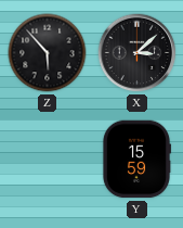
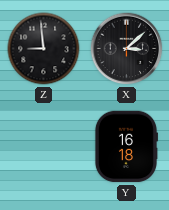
Z: 5:53 -> 8:59 (44, 49)
Y: 15:59 -> 16:18 (126, 147)
